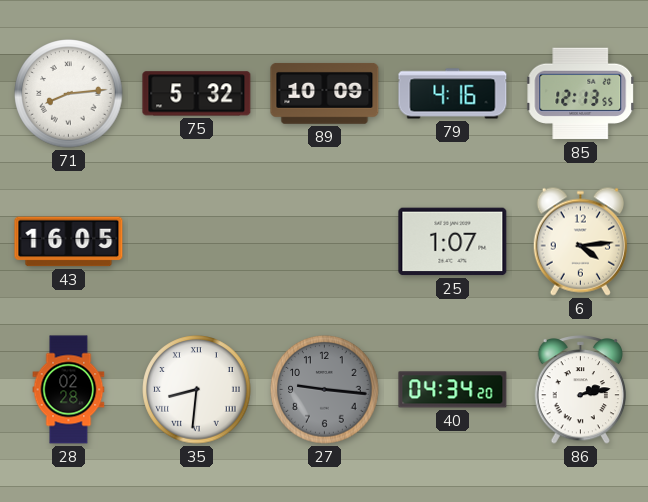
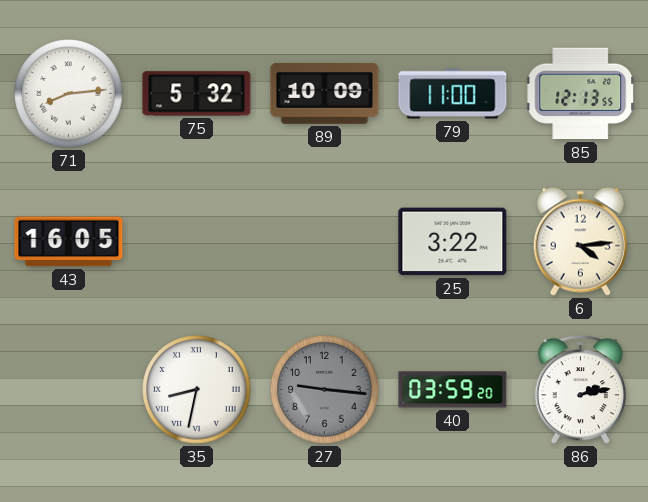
79: 4:16 -> 11:00 (453, 94)
25: 1:07 -> 3:22 (453, 242)
28: 02:28 -> none (69, 390)
35: 8:31 -> 8:32 (197, 390)
40: 04:34 -> 03:59 (453, 390)
